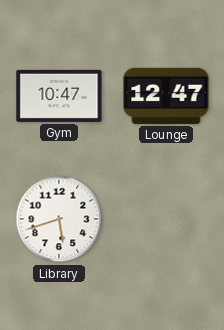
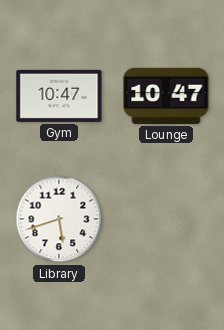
Lounge: 12:47 -> 10:47 (166, 96)
